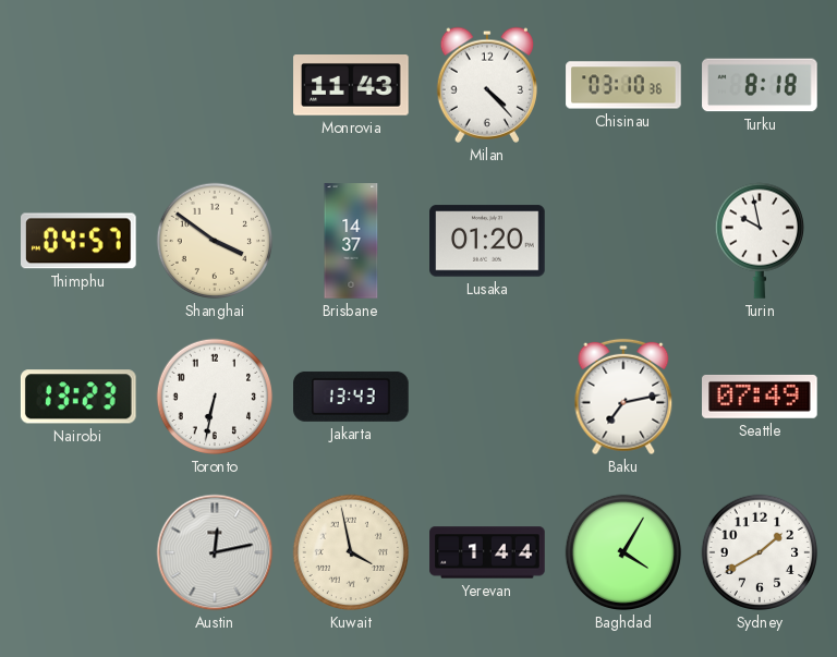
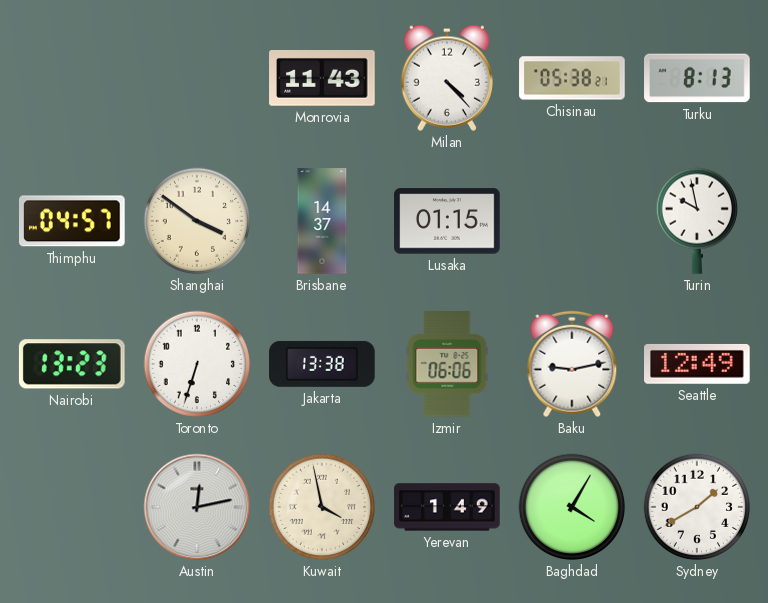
Chisinau: 03:10 -> 05:38 (572, 78)
Turku: 8:18 -> 8:13 (697, 78)
Lusaka: 01:20 -> 01:15 (447, 221)
Toronto: 6:32 -> 6:33 (197, 364)
Jakarta: 13:43 -> 13:38 (322, 364)
Izmir: none -> 06:06 (447, 364)
Baku: 7:13 -> 9:13 (572, 364)
Seattle: 07:49 -> 12:49 (698, 364)
Yerevan: 1:44 -> 1:49 (447, 507)
